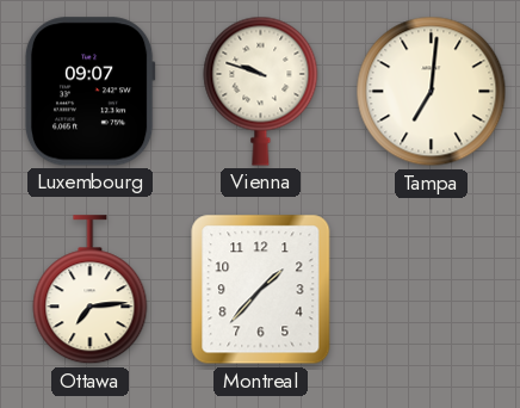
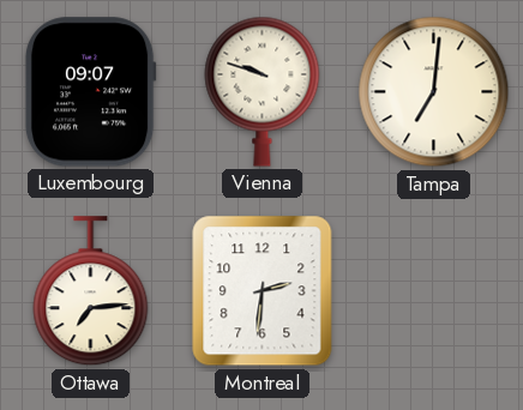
Montreal: 1:37 -> 2:31 (263, 291)
